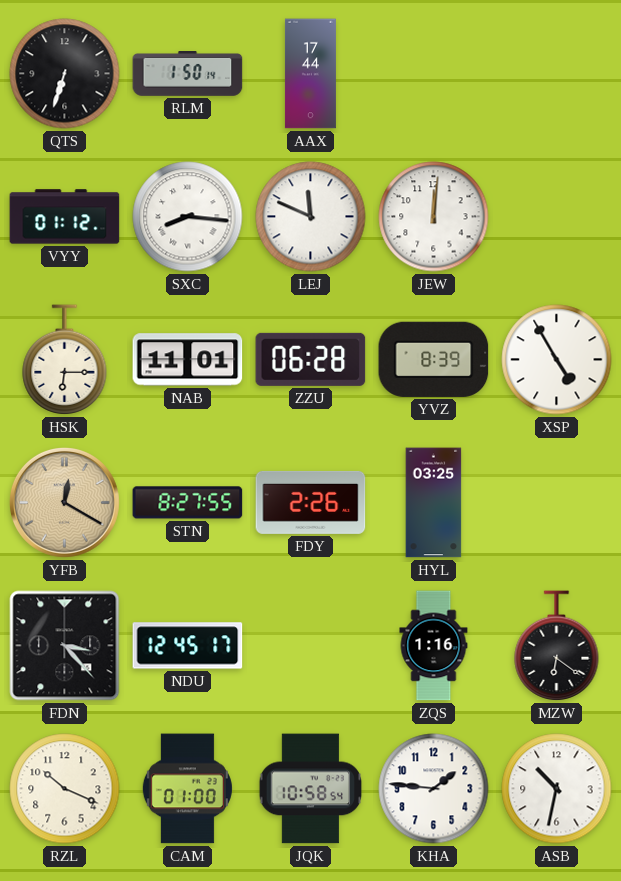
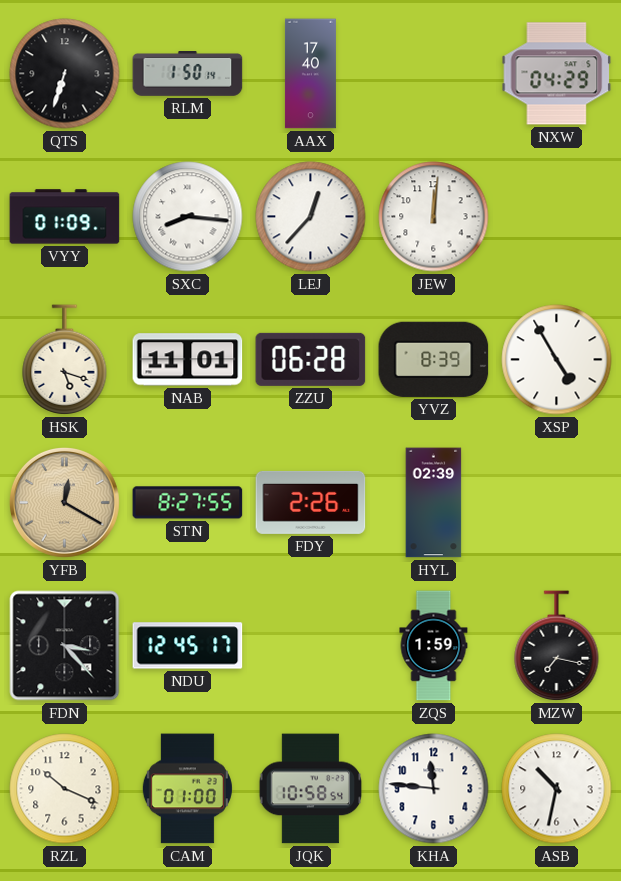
AAX: 17:44 -> 17:40 (310, 74)
NXW: none -> 04:29 (557, 74)
VYY: 01:12 -> 01:09 (65, 217)
LEJ: 11:49 -> 12:37 (311, 217)
HSK: 6:15 -> 5:18 (65, 360)
HYL: 03:25 -> 02:39 (434, 503)
ZQS: 1:16 -> 1:59 (434, 646)
MZW: 6:21 -> 7:17 (557, 646)
KHA: 1:46 -> 11:46 (434, 789)
